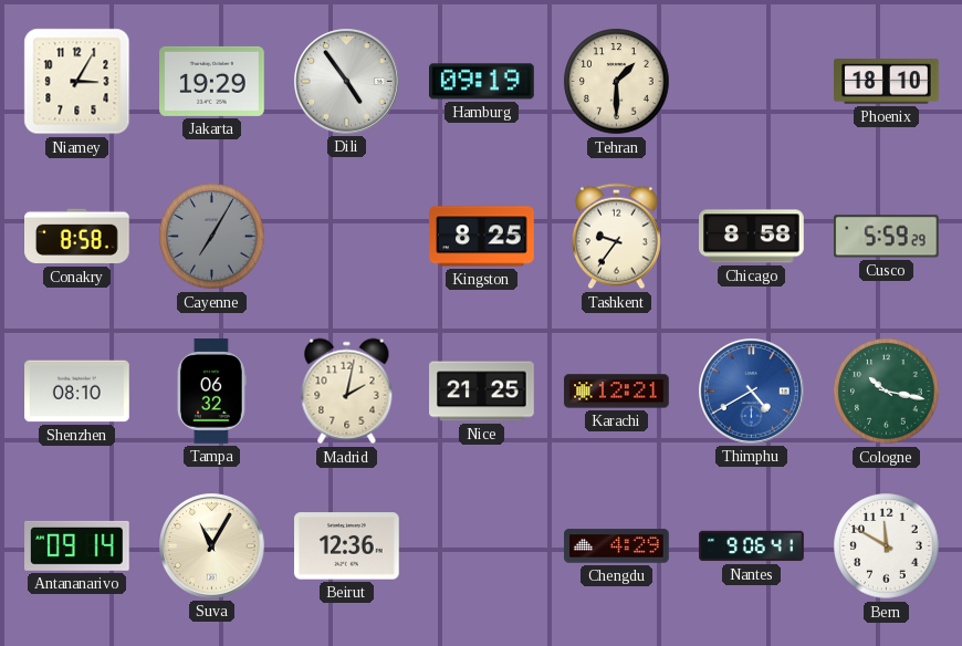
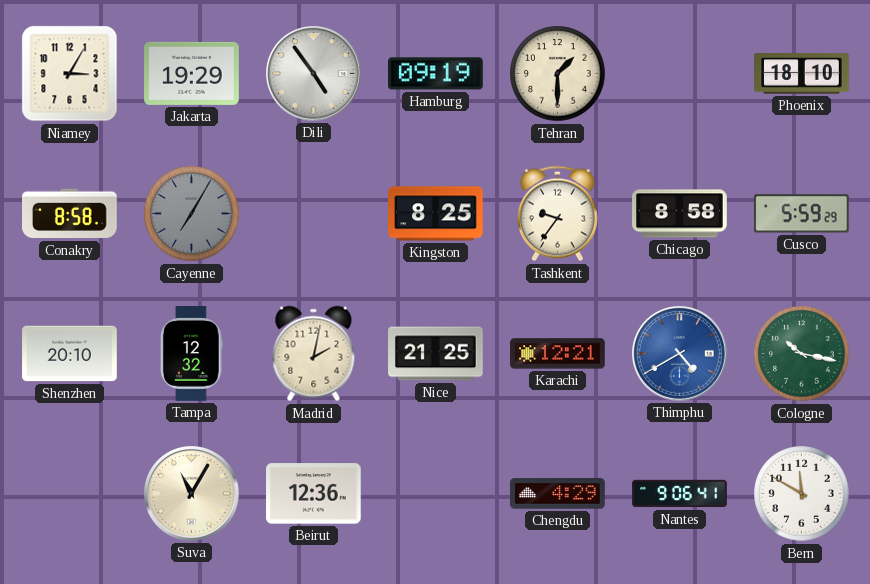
Shenzhen: 08:10 -> 20:10 (70, 354)
Tampa: 06:32 -> 12:32 (192, 354)
Antananarivo: 09:14 -> none (77, 545)
